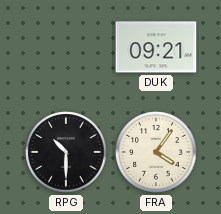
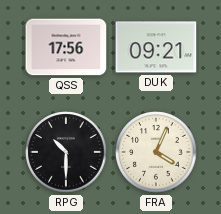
QSS: none -> 17:56 (66, 47)
FRA: 4:06 -> 4:04 (156, 152)
